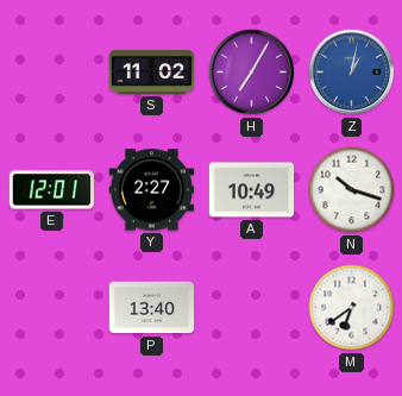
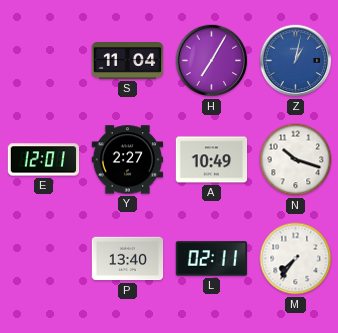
S: 11:02 -> 11:04 (128, 61)
L: none -> 02:11 (212, 259)
M: 6:39 -> 7:36 (296, 259)
